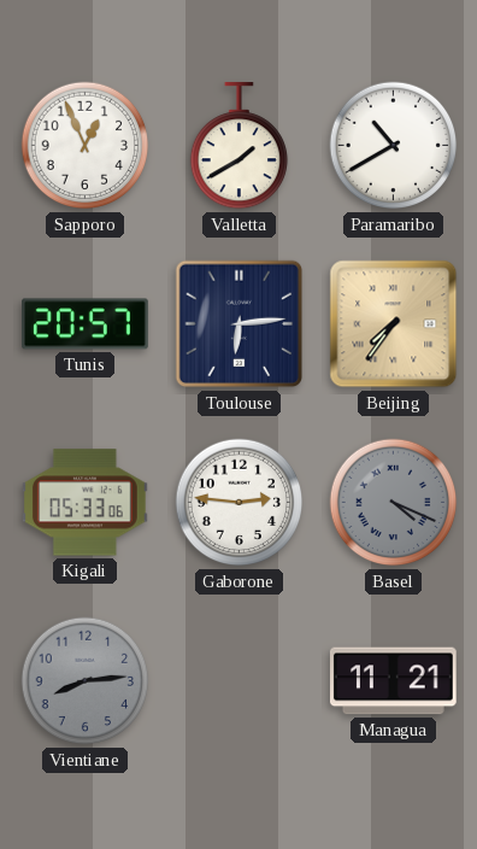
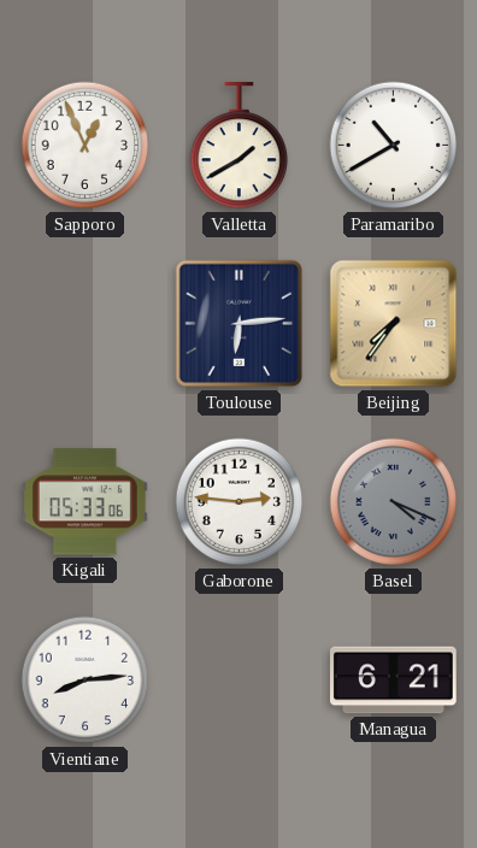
Tunis: 20:57 -> none (86, 324)
Vientiane dial: grey -> white (86, 681)
Managua: 11:21 -> 6:21 (393, 681)
